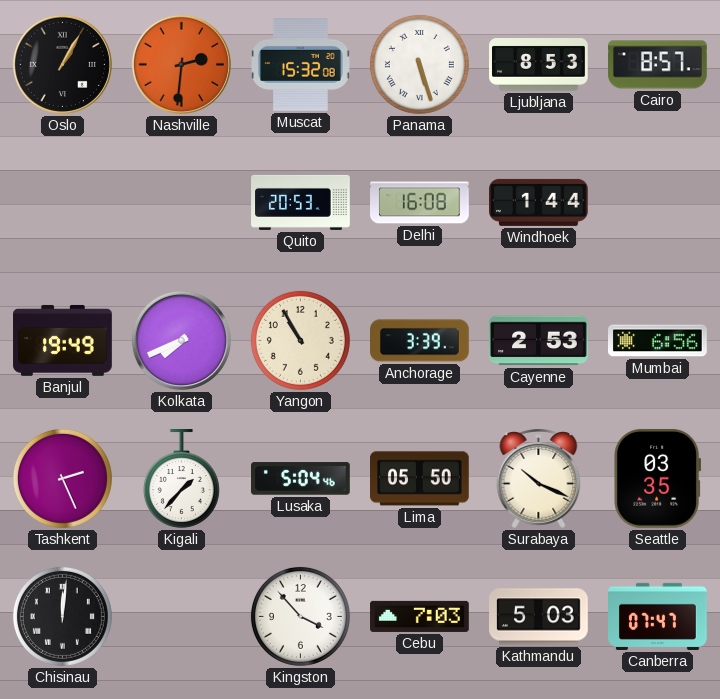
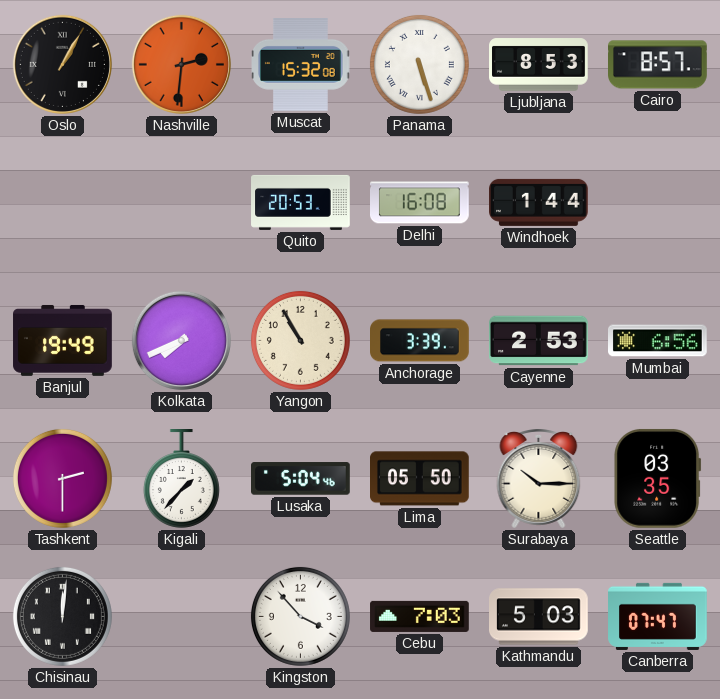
Tashkent: 2:26 -> 2:30 (62, 478)
Surabaya: 10:19 -> 10:15 (539, 479)
